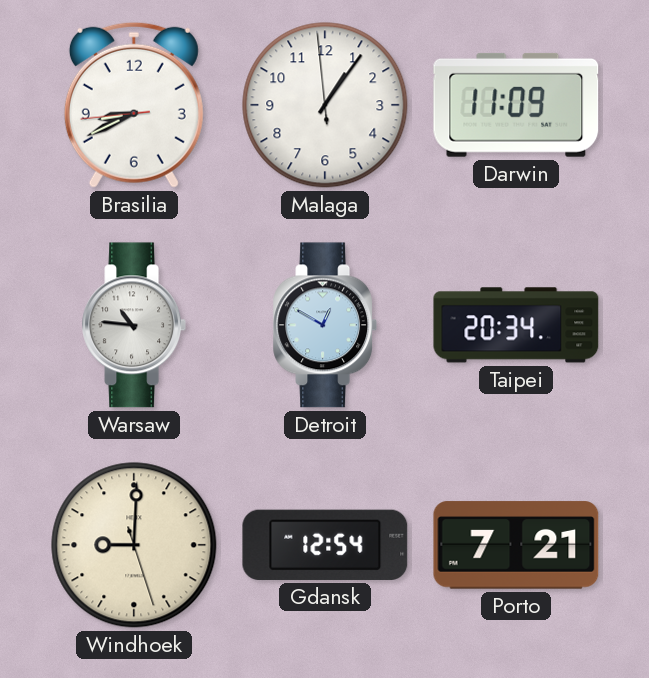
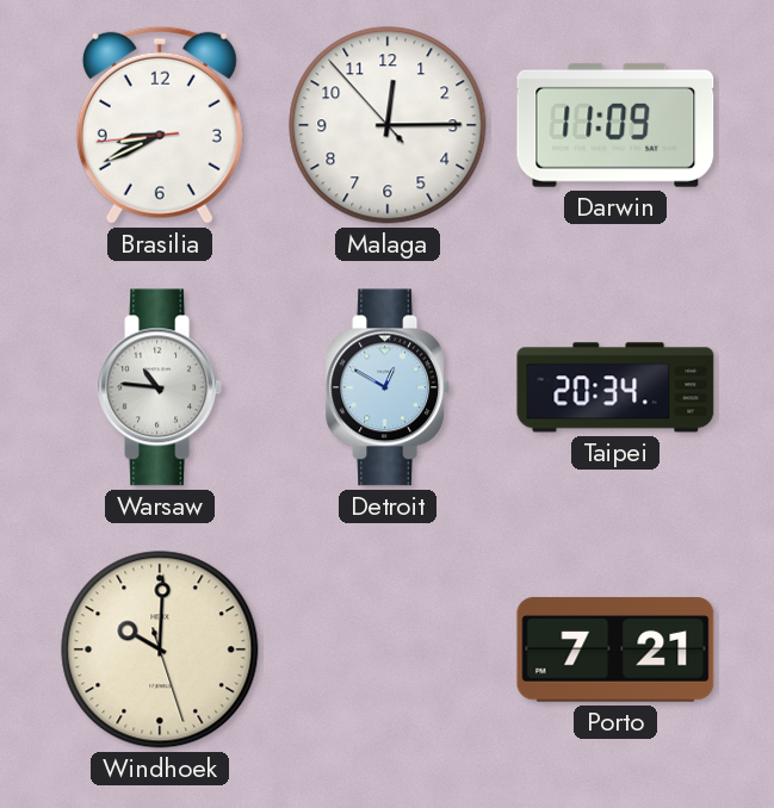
Malaga: 1:05 -> 12:14 (388, 125)
Windhoek: 9:00 -> 10:00 (160, 649)
Gdansk: 12:54 -> none (325, 545)
